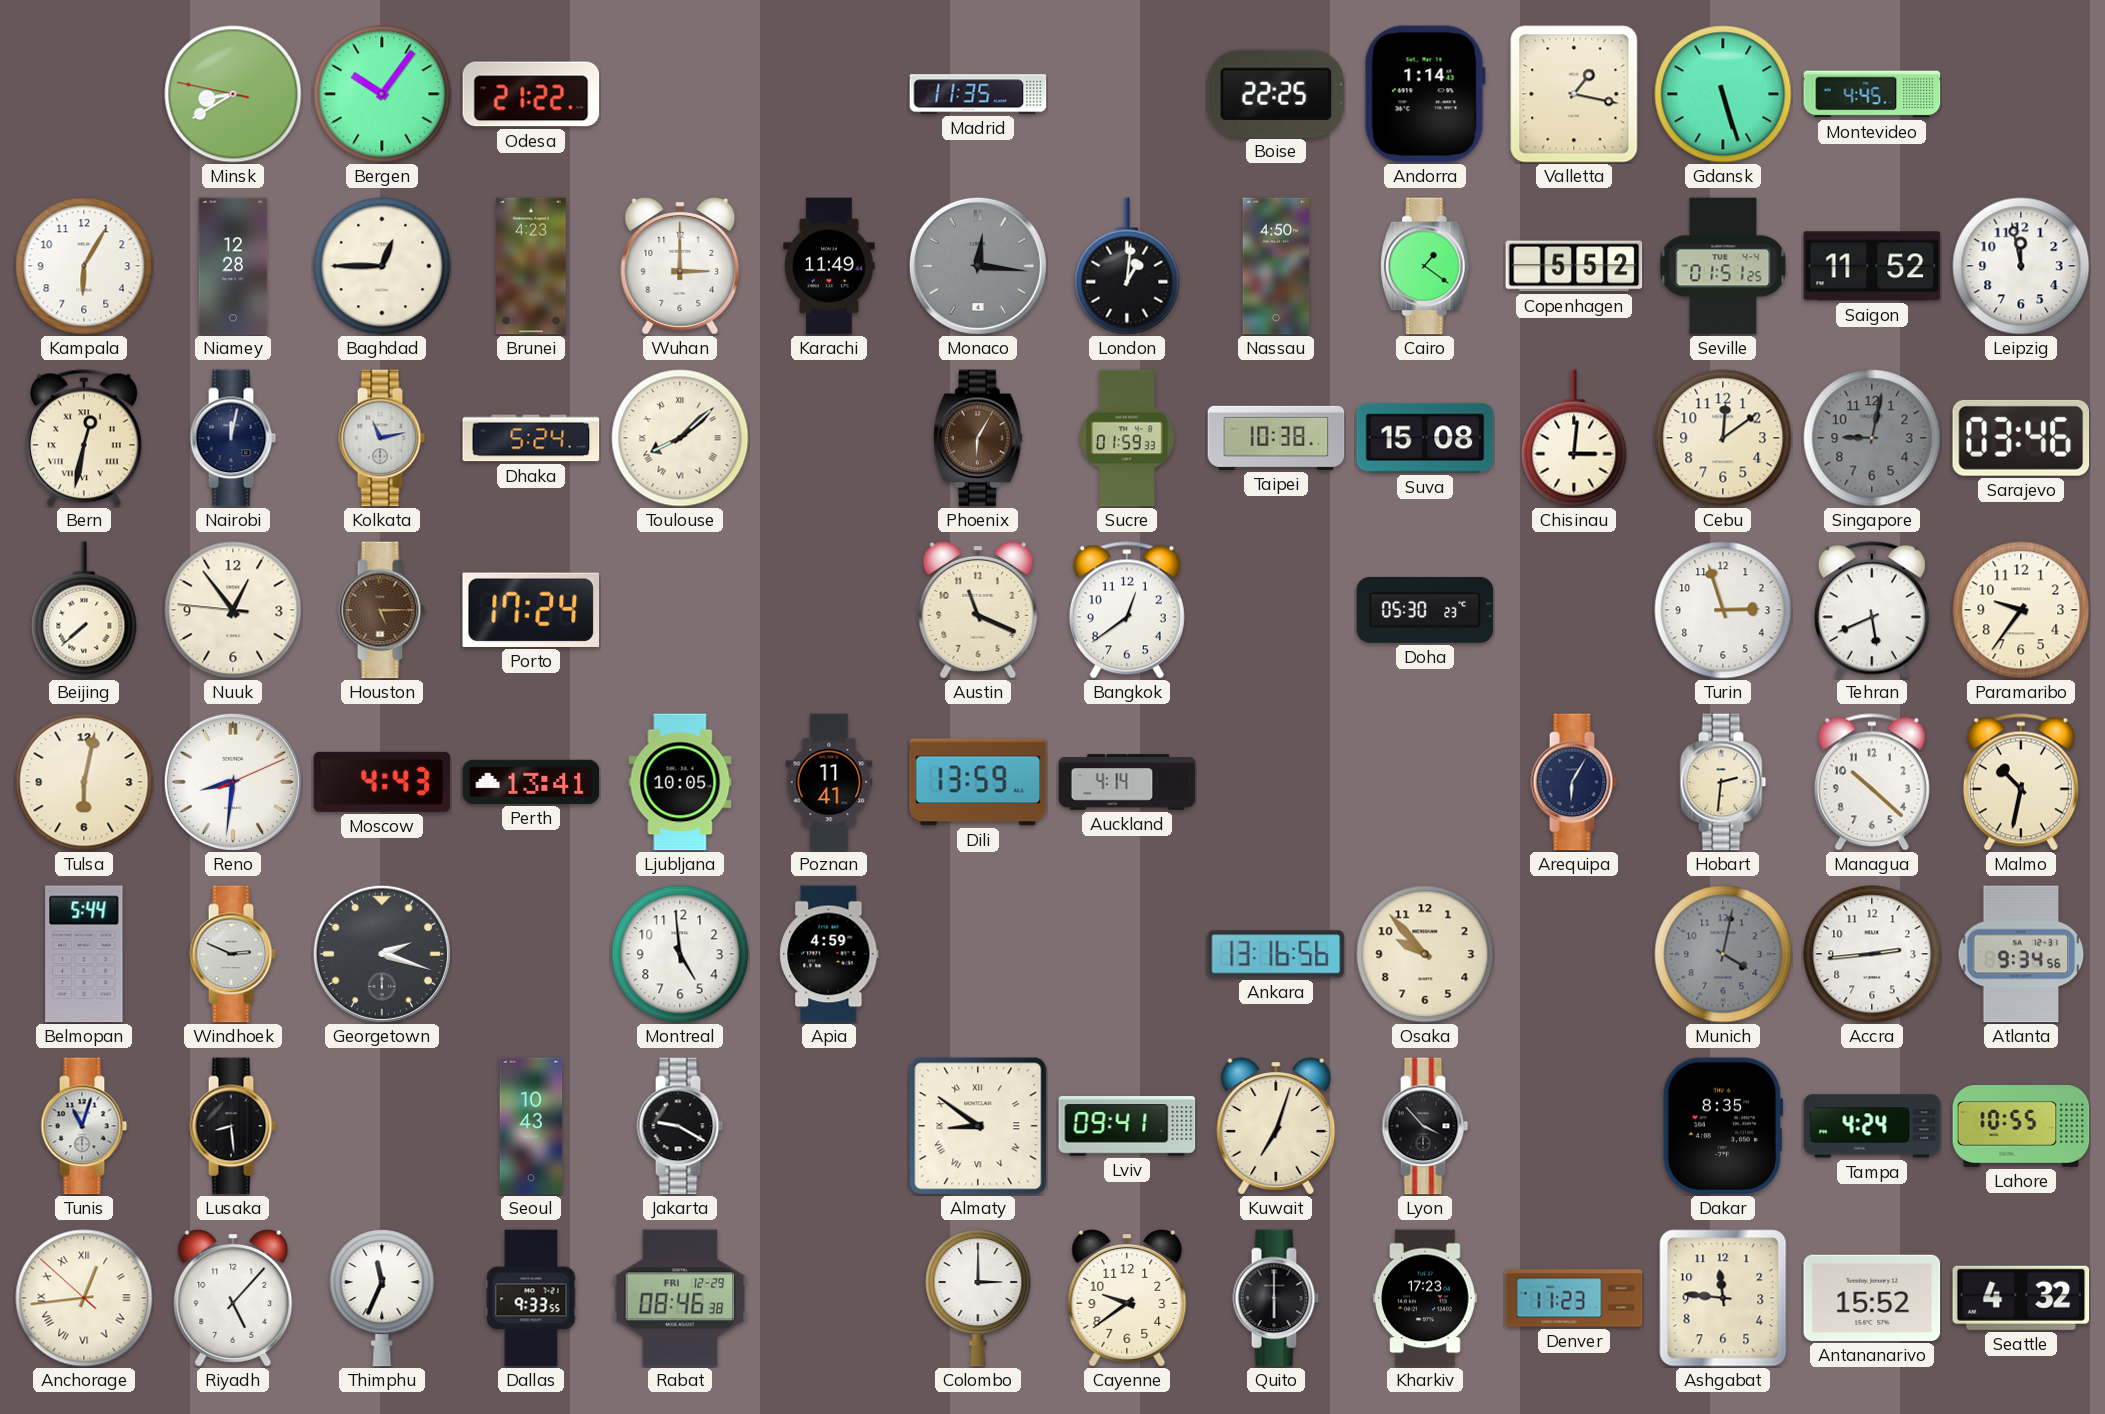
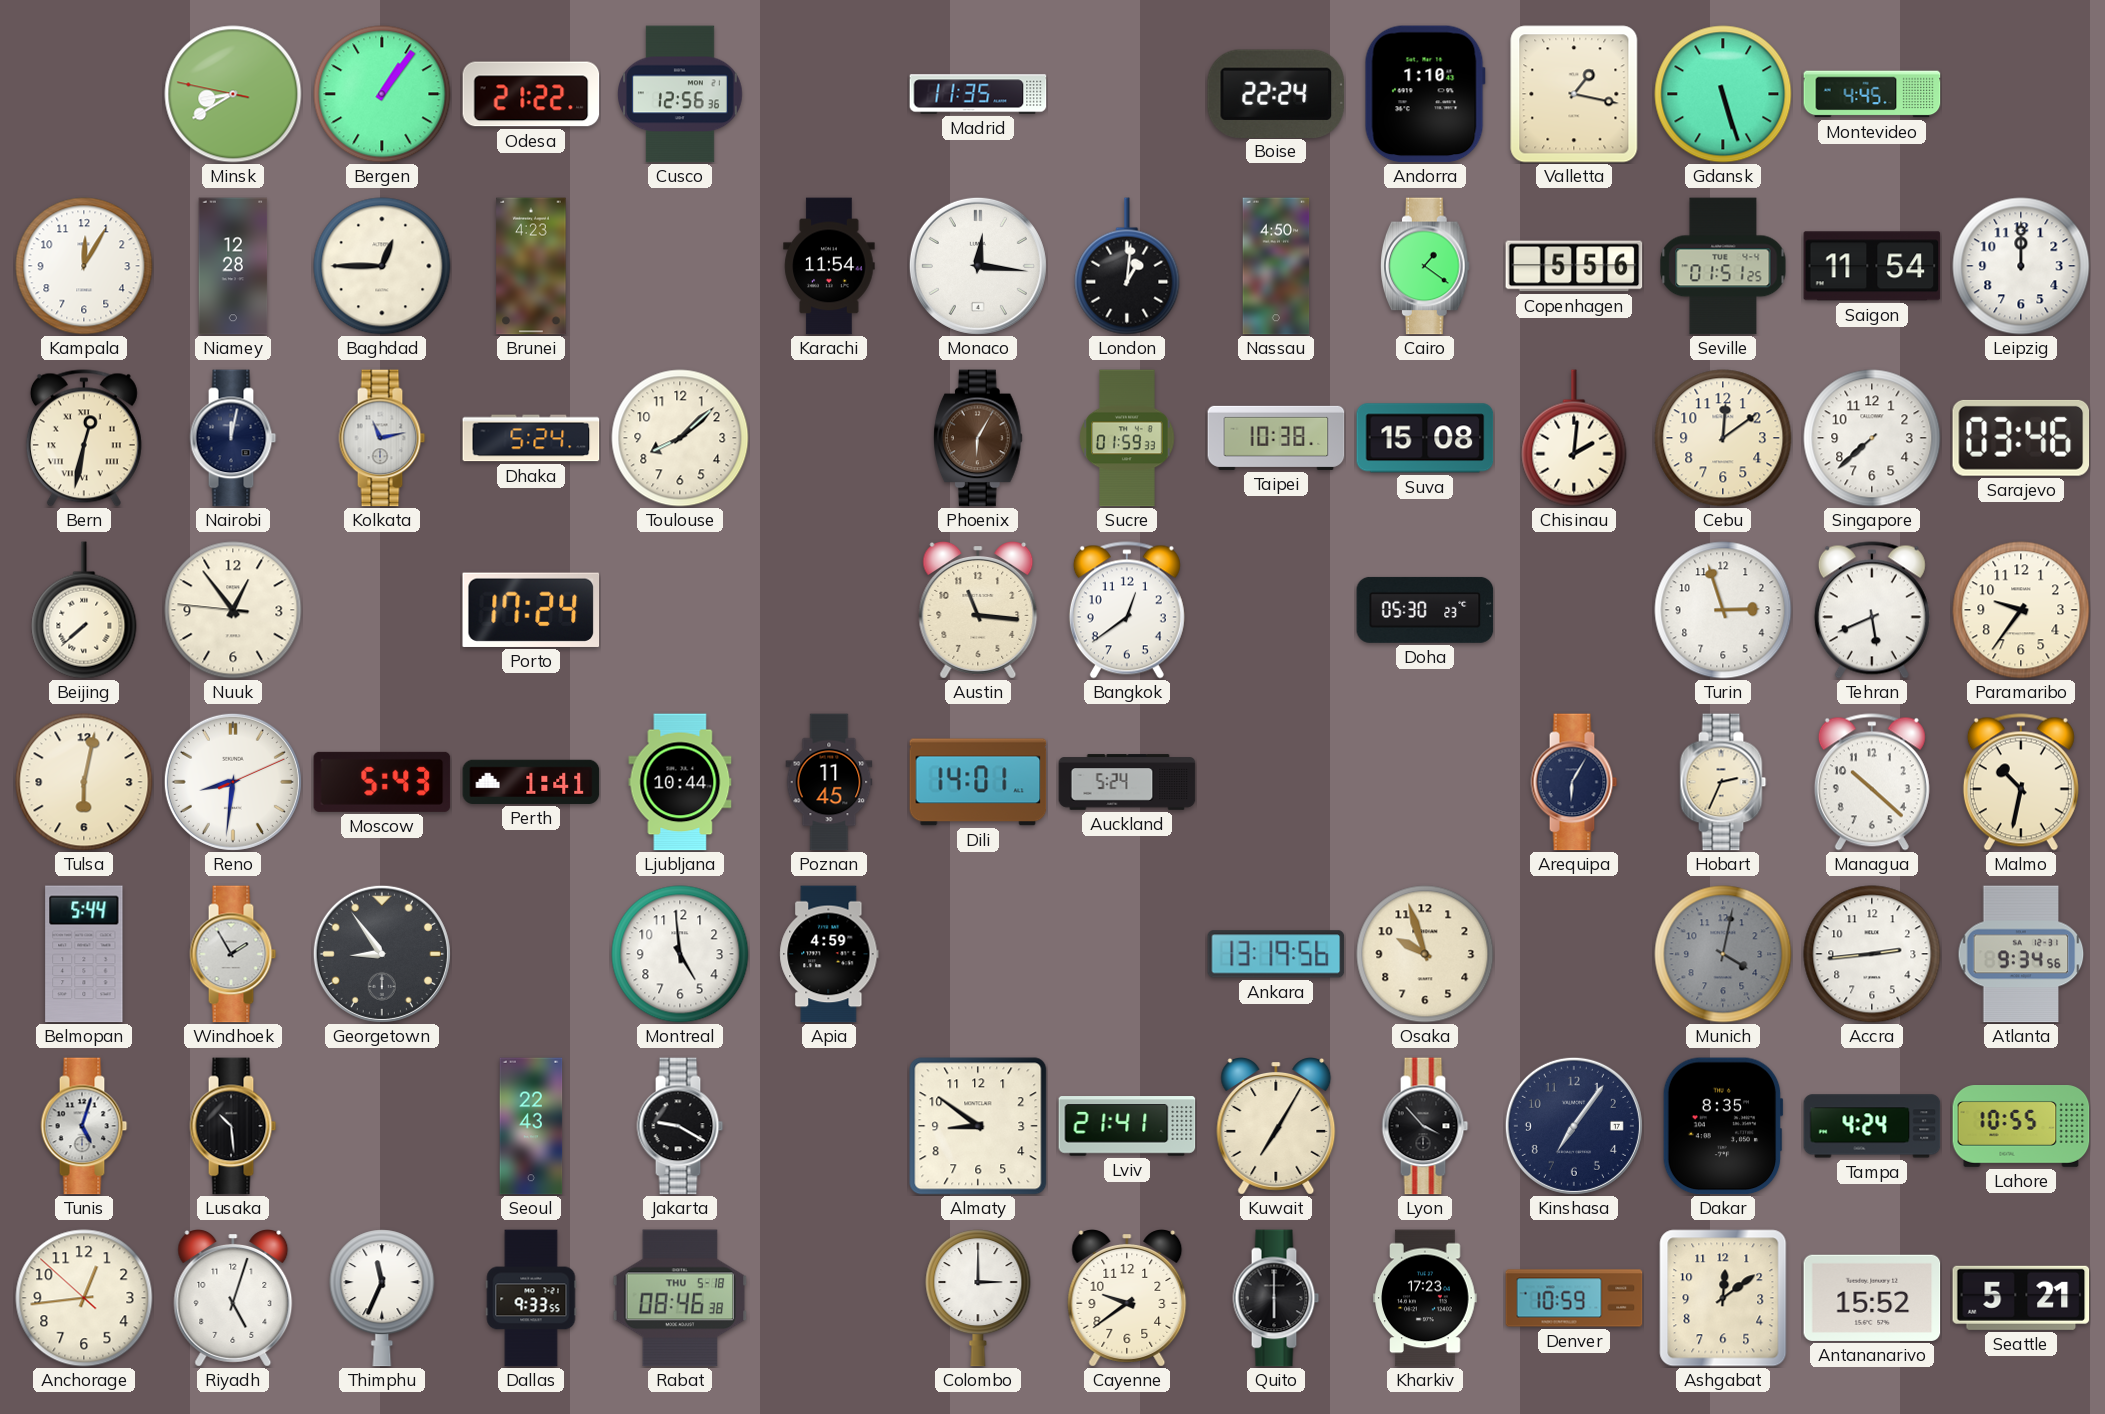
Bergen: 10:06 -> 1:06 (382, 94)
Cusco: none -> 12:56 (681, 94)
Boise: 22:25 -> 22:24 (1276, 93)
Andorra: 1:14 -> 1:10 (1425, 94)
Kampala: 6:05 -> 12:05 (84, 266)
Wuhan: 3:00 -> none (680, 267)
Karachi: 11:49 -> 11:54 (829, 266)
Monaco dial: grey -> white (978, 266)
Copenhagen: 5:52 -> 5:56 (1574, 266)
Saigon: 11:52 -> 11:54 (1872, 266)
Leipzig: 11:58 -> 12:00 (2021, 266)
Toulouse numerals: Roman -> Arabic (680, 438)
Chisinau: 3:01 -> 2:01 (1574, 438)
Singapore: 9:02 -> 7:38 (1872, 438)
Singapore dial: grey -> white (1872, 438)
Houston: 5:15 -> none (382, 610)
Austin: 11:19 -> 11:16 (978, 611)
Moscow: 4:43 -> 5:43 (382, 782)
Perth: 13:41 -> 1:41 (531, 782)
Ljubljana: 10:05 -> 10:44 (680, 782)
Poznan: 11:41 -> 11:45 (829, 782)
Dili: 13:59 -> 14:01 (978, 782)
Auckland: 4:14 -> 5:24 (1127, 782)
Hobart: 2:31 -> 2:34 (1723, 782)
Windhoek: 2:49 -> 1:55 (233, 954)
Georgetown: 2:18 -> 8:54 (382, 954)
Ankara: 13:16 -> 13:19 (1276, 954)
Osaka: 9:53 -> 9:57 (1425, 954)
Tunis: 11:03 -> 5:03 (84, 1126)
Lusaka: 8:29 -> 10:29 (233, 1126)
Seoul: 10:43 -> 22:43 (531, 1126)
Almaty numerals: Roman -> Arabic (978, 1126)
Lviv: 09:41 -> 21:41 (1127, 1126)
Kuwait: 7:03 -> 7:05 (1276, 1127)
Kinshasa: none -> 7:06 (1574, 1126)
Anchorage numerals: Roman -> Arabic (84, 1298)
Riyadh: 5:07 -> 5:03 (233, 1299)
Rabat date: FRI 12-29 -> THU 5-18 (680, 1298)
Denver: 11:23 -> 10:59 (1574, 1298)
Ashgabat: 11:46 -> 12:09 (1723, 1298)
Seattle: 4:32 -> 5:21 (2021, 1298)
